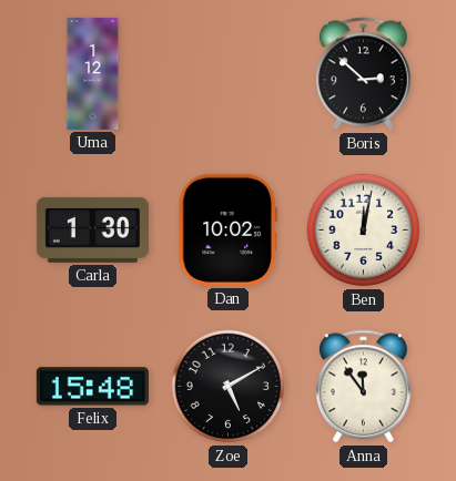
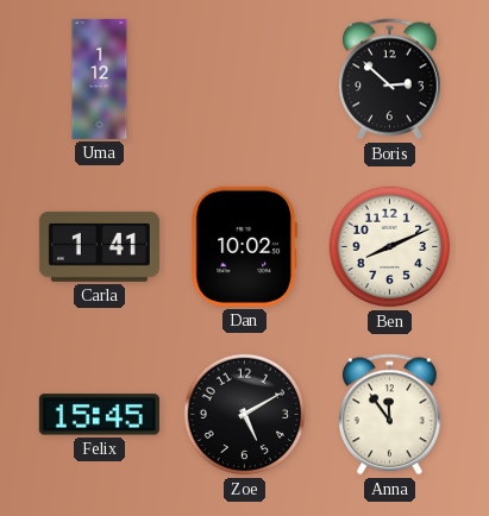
Carla: 1:30 -> 1:41 (99, 246)
Ben: 12:02 -> 8:11 (390, 247)
Felix: 15:48 -> 15:45 (99, 415)
